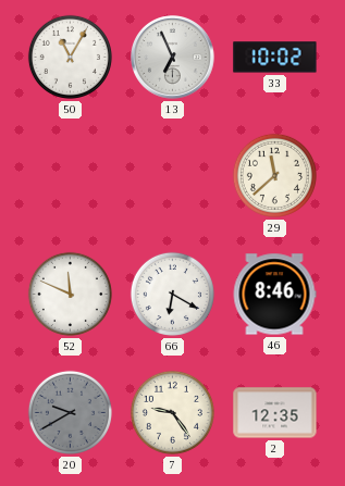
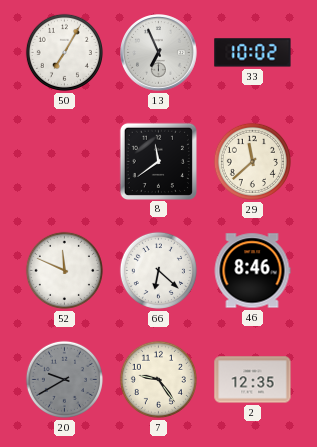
50: 11:05 -> 7:05 (64, 52)
8: none -> 11:39 (158, 161)
66: 6:20 -> 6:22 (158, 270)
